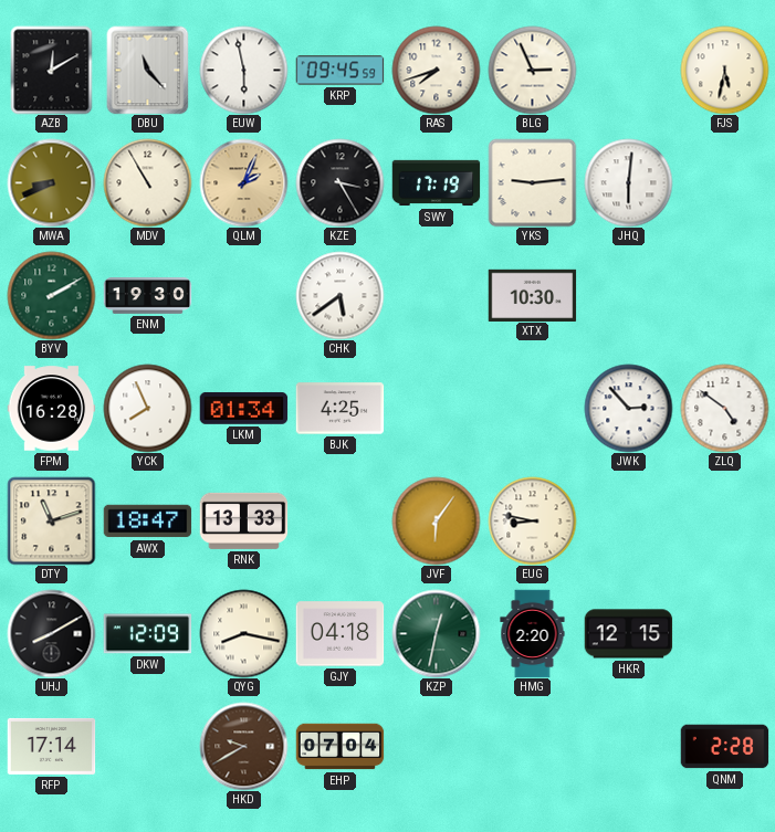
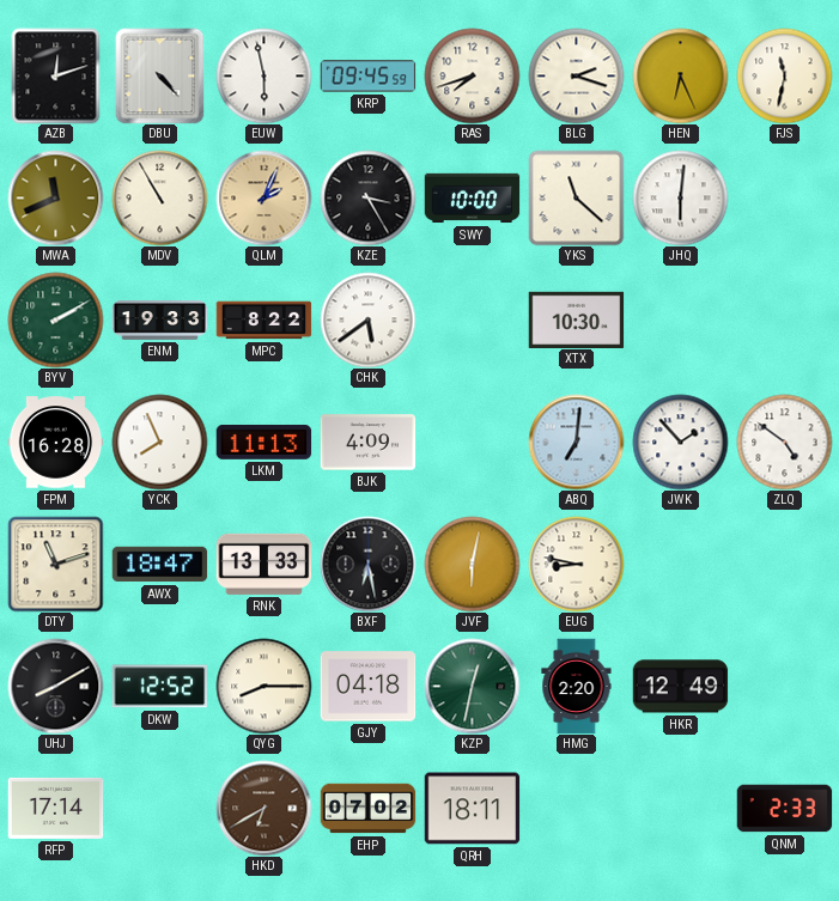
AZB: 12:10 -> 12:12 (56, 75)
DBU: 11:23 -> 4:23 (160, 75)
BLG: 2:56 -> 2:18 (576, 75)
HEN: none -> 6:26 (680, 75)
FJS: 5:32 -> 11:32 (784, 75)
MWA: 8:41 -> 11:41 (55, 197)
SWY: 17:19 -> 10:00 (472, 199)
YKS: 9:14 -> 11:22 (576, 197)
ENM: 19:30 -> 19:33 (159, 321)
MPC: none -> 8:22 (263, 321)
LKM: 01:34 -> 11:13 (263, 442)
BJK: 4:25 -> 4:09 (367, 443)
ABQ: none -> 7:01 (576, 442)
JWK: 2:53 -> 1:53 (680, 442)
BXF: none -> 6:28 (367, 564)
JVF: 6:06 -> 6:02 (472, 564)
DKW: 12:09 -> 12:52 (159, 687)
QYG: 8:17 -> 8:15 (263, 686)
HKR: 12:15 -> 12:49 (680, 687)
HKD: 9:40 -> 6:40 (263, 808)
EHP: 07:04 -> 07:02 (367, 809)
QRH: none -> 18:11 (472, 809)
QNM: 2:28 -> 2:33 (784, 809)
